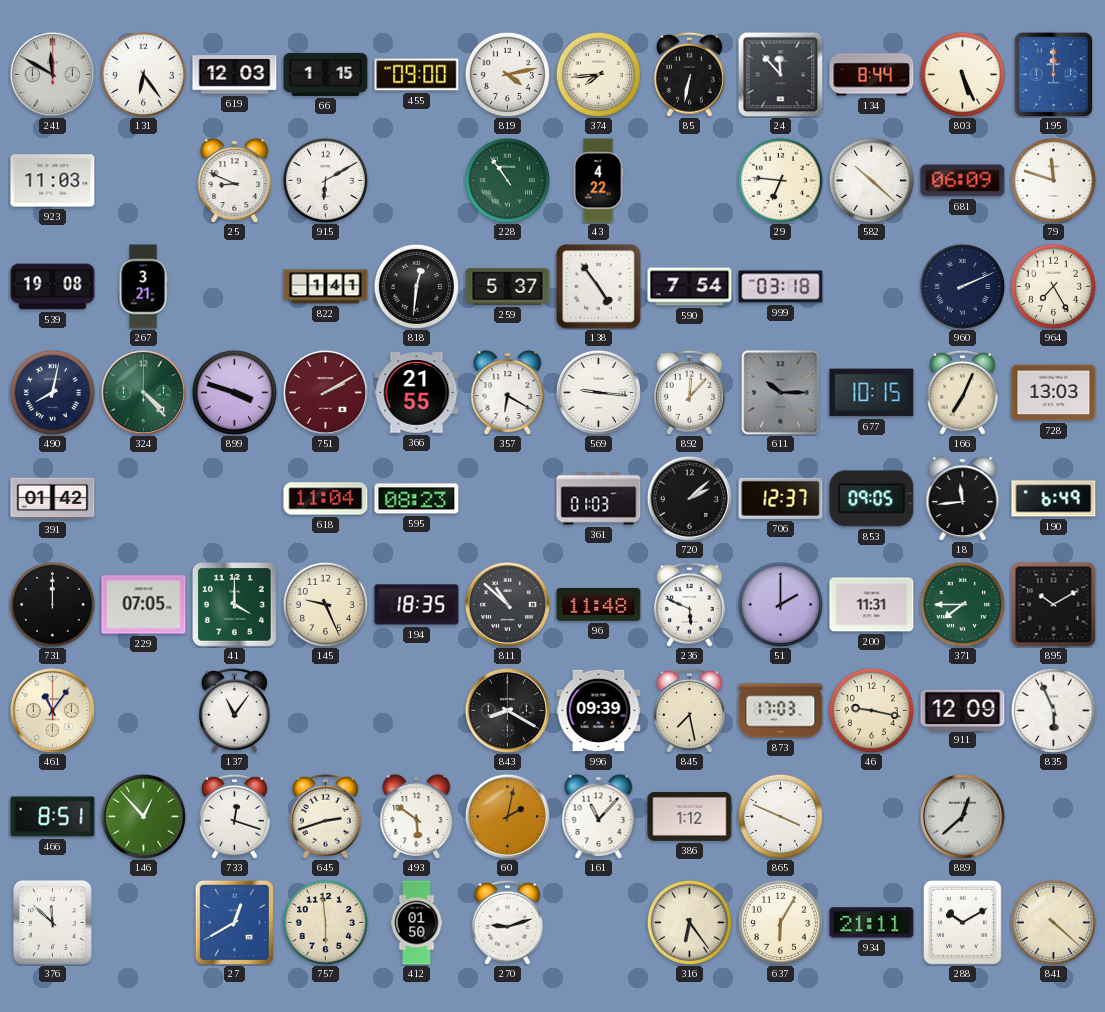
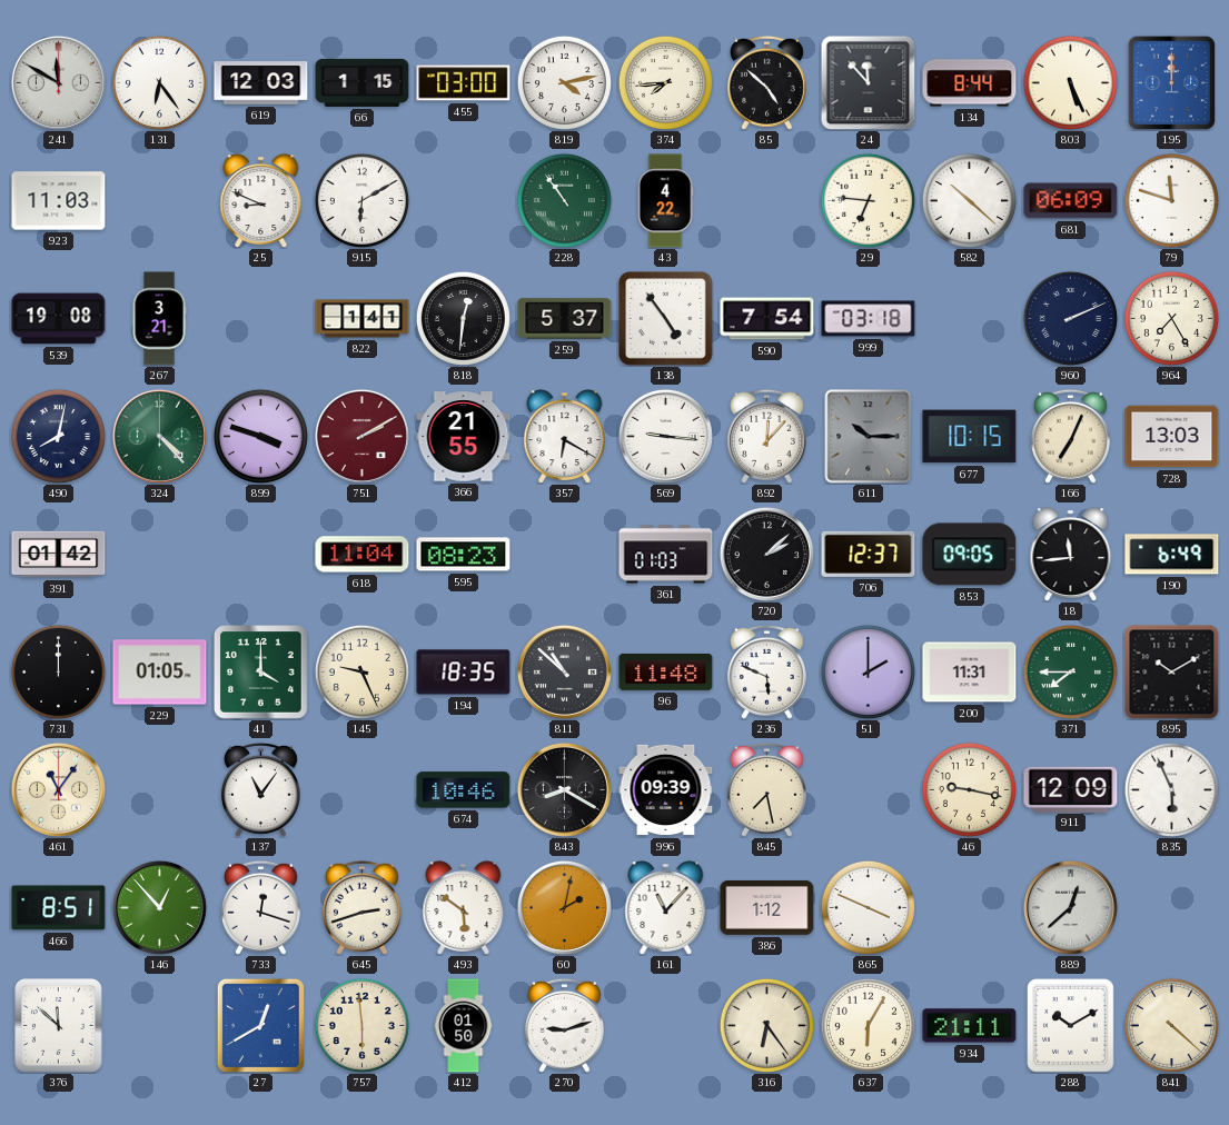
455: 09:00 -> 03:00 (464, 83)
85: 6:32 -> 4:52 (766, 82)
229: 07:05 -> 01:05 (160, 673)
674: none -> 10:46 (464, 790)
873: 17:03 -> none (781, 711)
